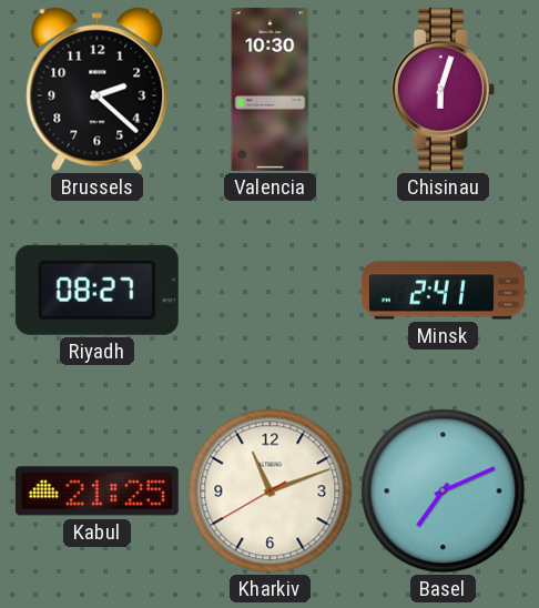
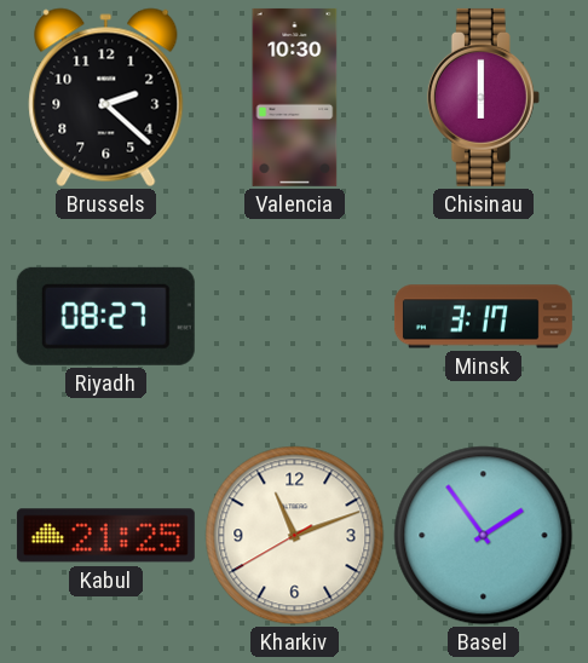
Chisinau: 6:03 -> 6:00 (483, 97)
Minsk: 2:41 -> 3:17 (483, 317)
Basel: 7:11 -> 1:54 (484, 536)
